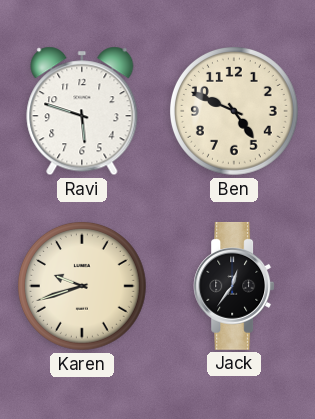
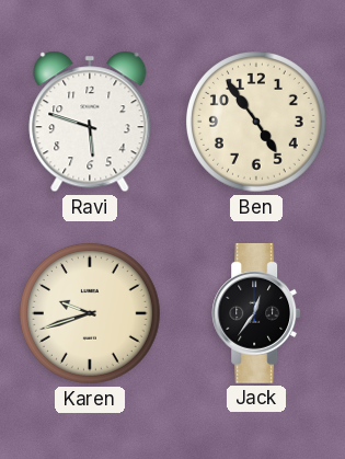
Ben: 4:49 -> 4:54 (257, 123)
